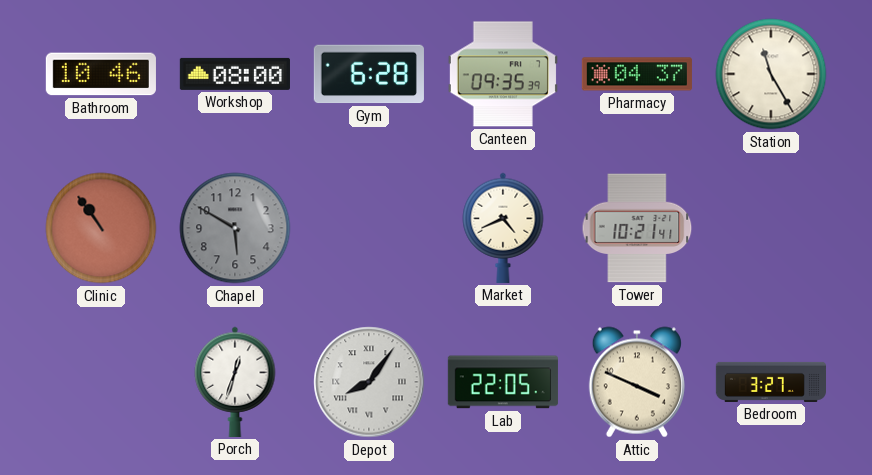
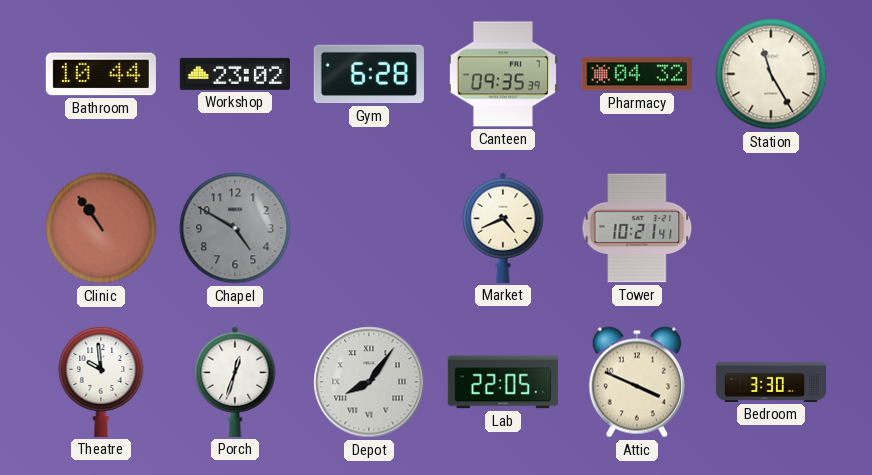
Bathroom: 10:46 -> 10:44 (101, 74)
Workshop: 08:00 -> 23:02 (235, 74)
Pharmacy: 04:37 -> 04:32 (637, 74)
Chapel: 5:50 -> 4:50 (235, 228)
Theatre: none -> 9:59 (101, 381)
Bedroom: 3:27 -> 3:30 (770, 382)
